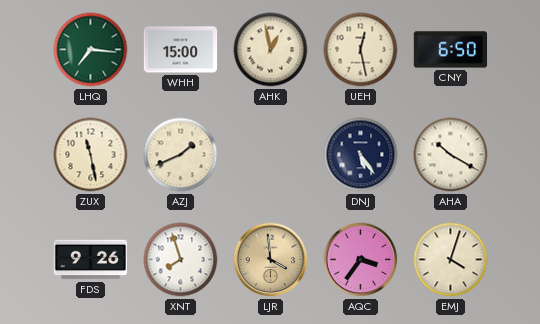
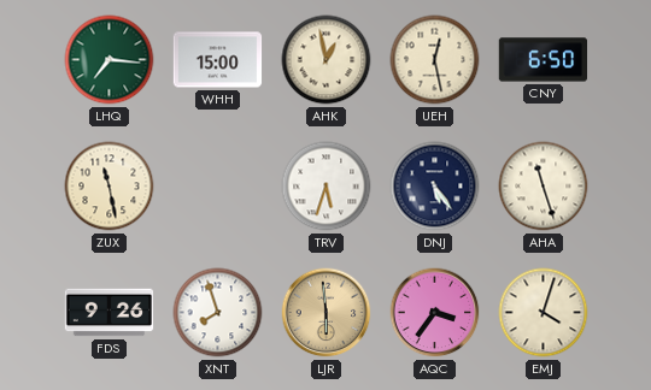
AZJ: 1:41 -> none (181, 155)
TRV: none -> 5:33 (327, 187)
AHA: 10:20 -> 11:27 (544, 187)
LJR: 3:59 -> 5:59 (327, 313)
